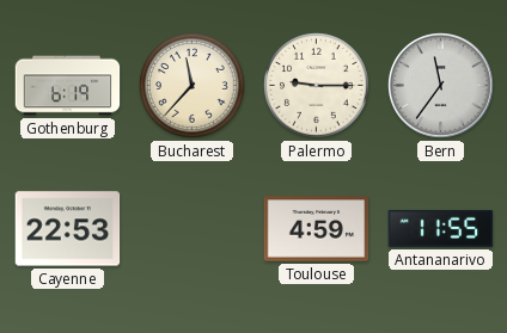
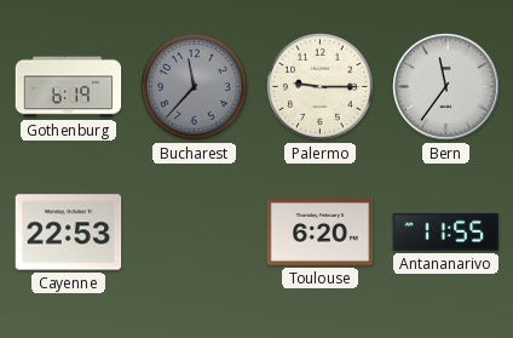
Bucharest dial: cream -> grey (195, 87)
Toulouse: 4:59 -> 6:20 (321, 233)
